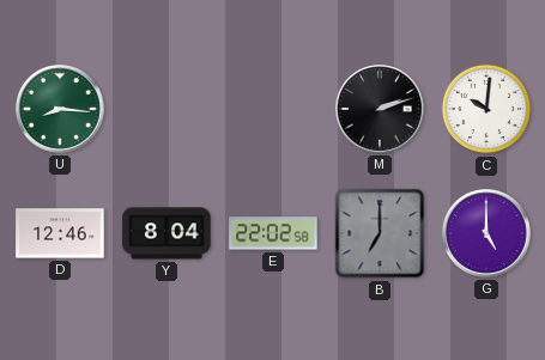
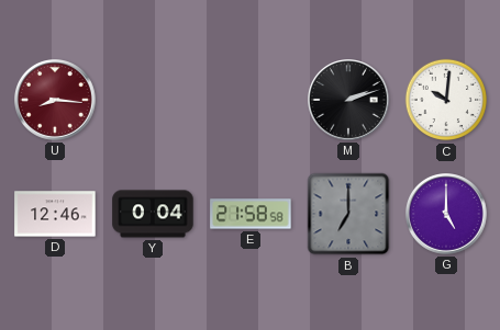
U dial: green -> burgundy (56, 101)
Y: 8:04 -> 0:04 (153, 214)
E: 22:02 -> 21:58 (251, 214)
